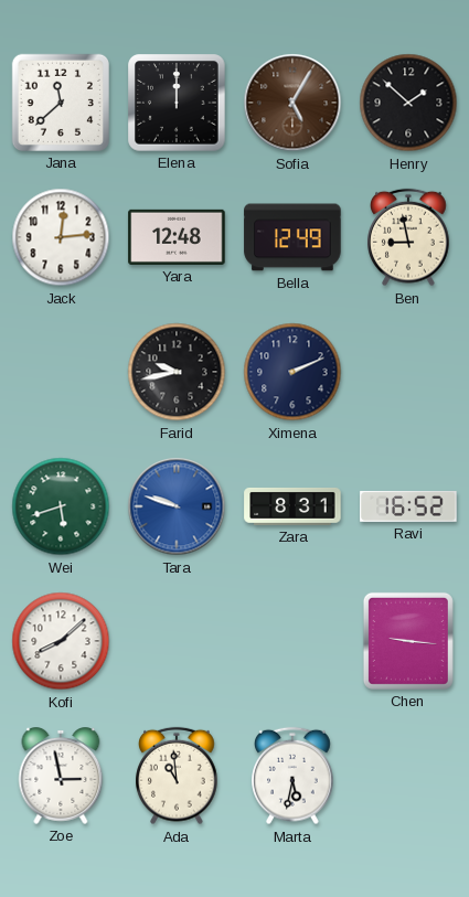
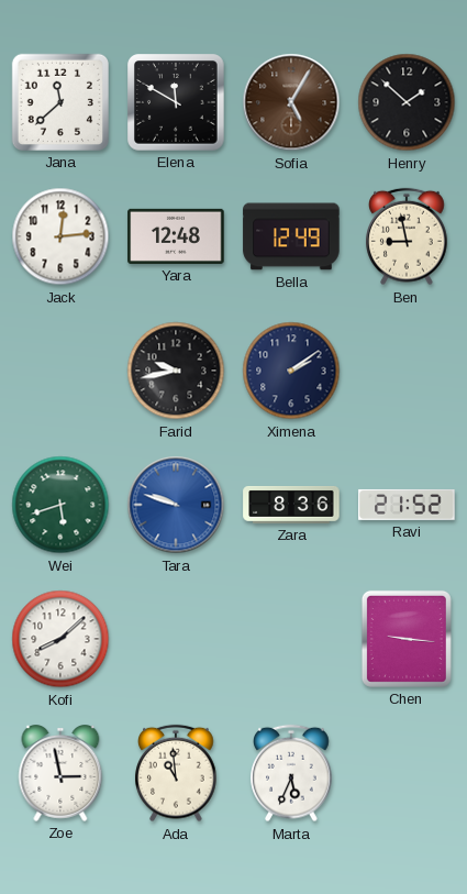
Elena: 12:00 -> 11:50 (176, 102)
Ximena: 2:11 -> 2:09 (291, 371)
Zara: 8:31 -> 8:36 (291, 505)
Ravi: 16:52 -> 21:52 (407, 505)
Marta: 5:32 -> 5:34 (291, 773)
